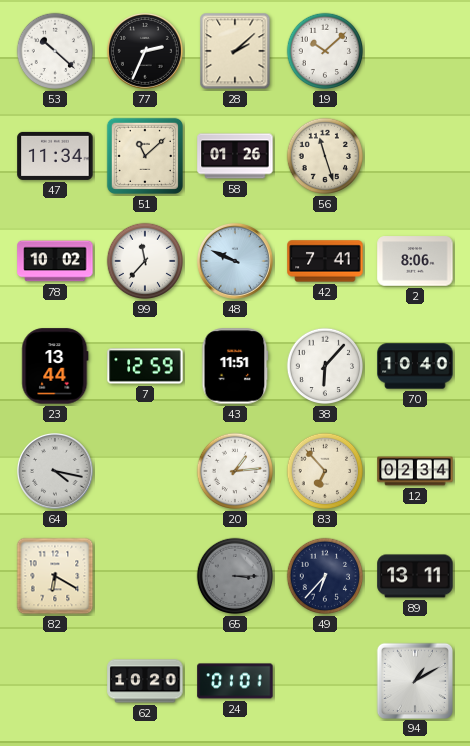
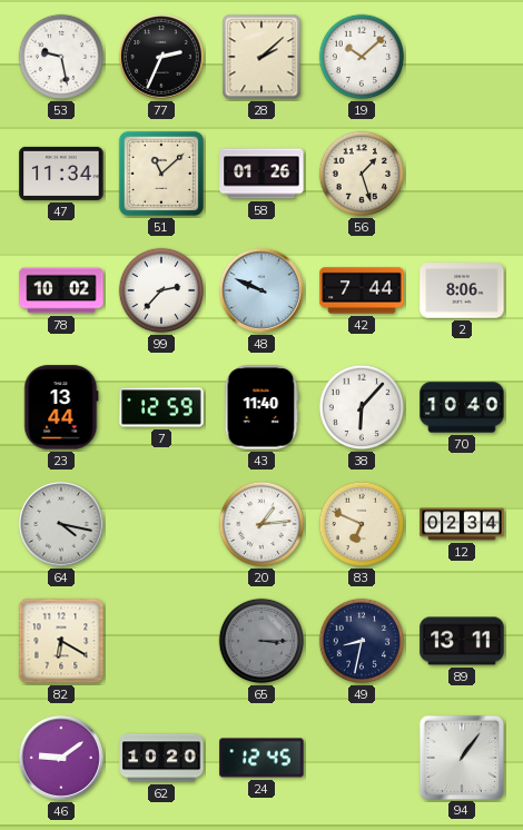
53: 10:22 -> 9:28 (61, 57)
56: 11:27 -> 1:27 (362, 174)
99: 11:37 -> 2:37 (161, 290)
42: 7:41 -> 7:44 (362, 290)
43: 11:51 -> 11:40 (261, 407)
83: 6:53 -> 6:49 (362, 524)
49: 6:37 -> 8:32 (362, 641)
46: none -> 9:09 (61, 758)
24: 01:01 -> 12:45 (261, 758)
94: 1:10 -> 1:06 (461, 757)
